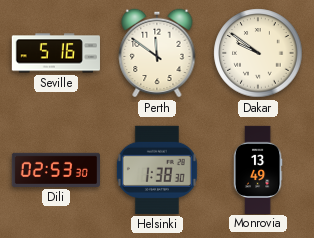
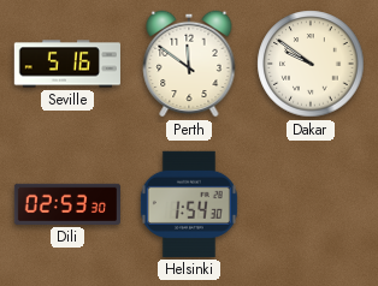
Helsinki: 1:38 -> 1:54 (189, 204)
Monrovia: 13:49 -> none (258, 169)
